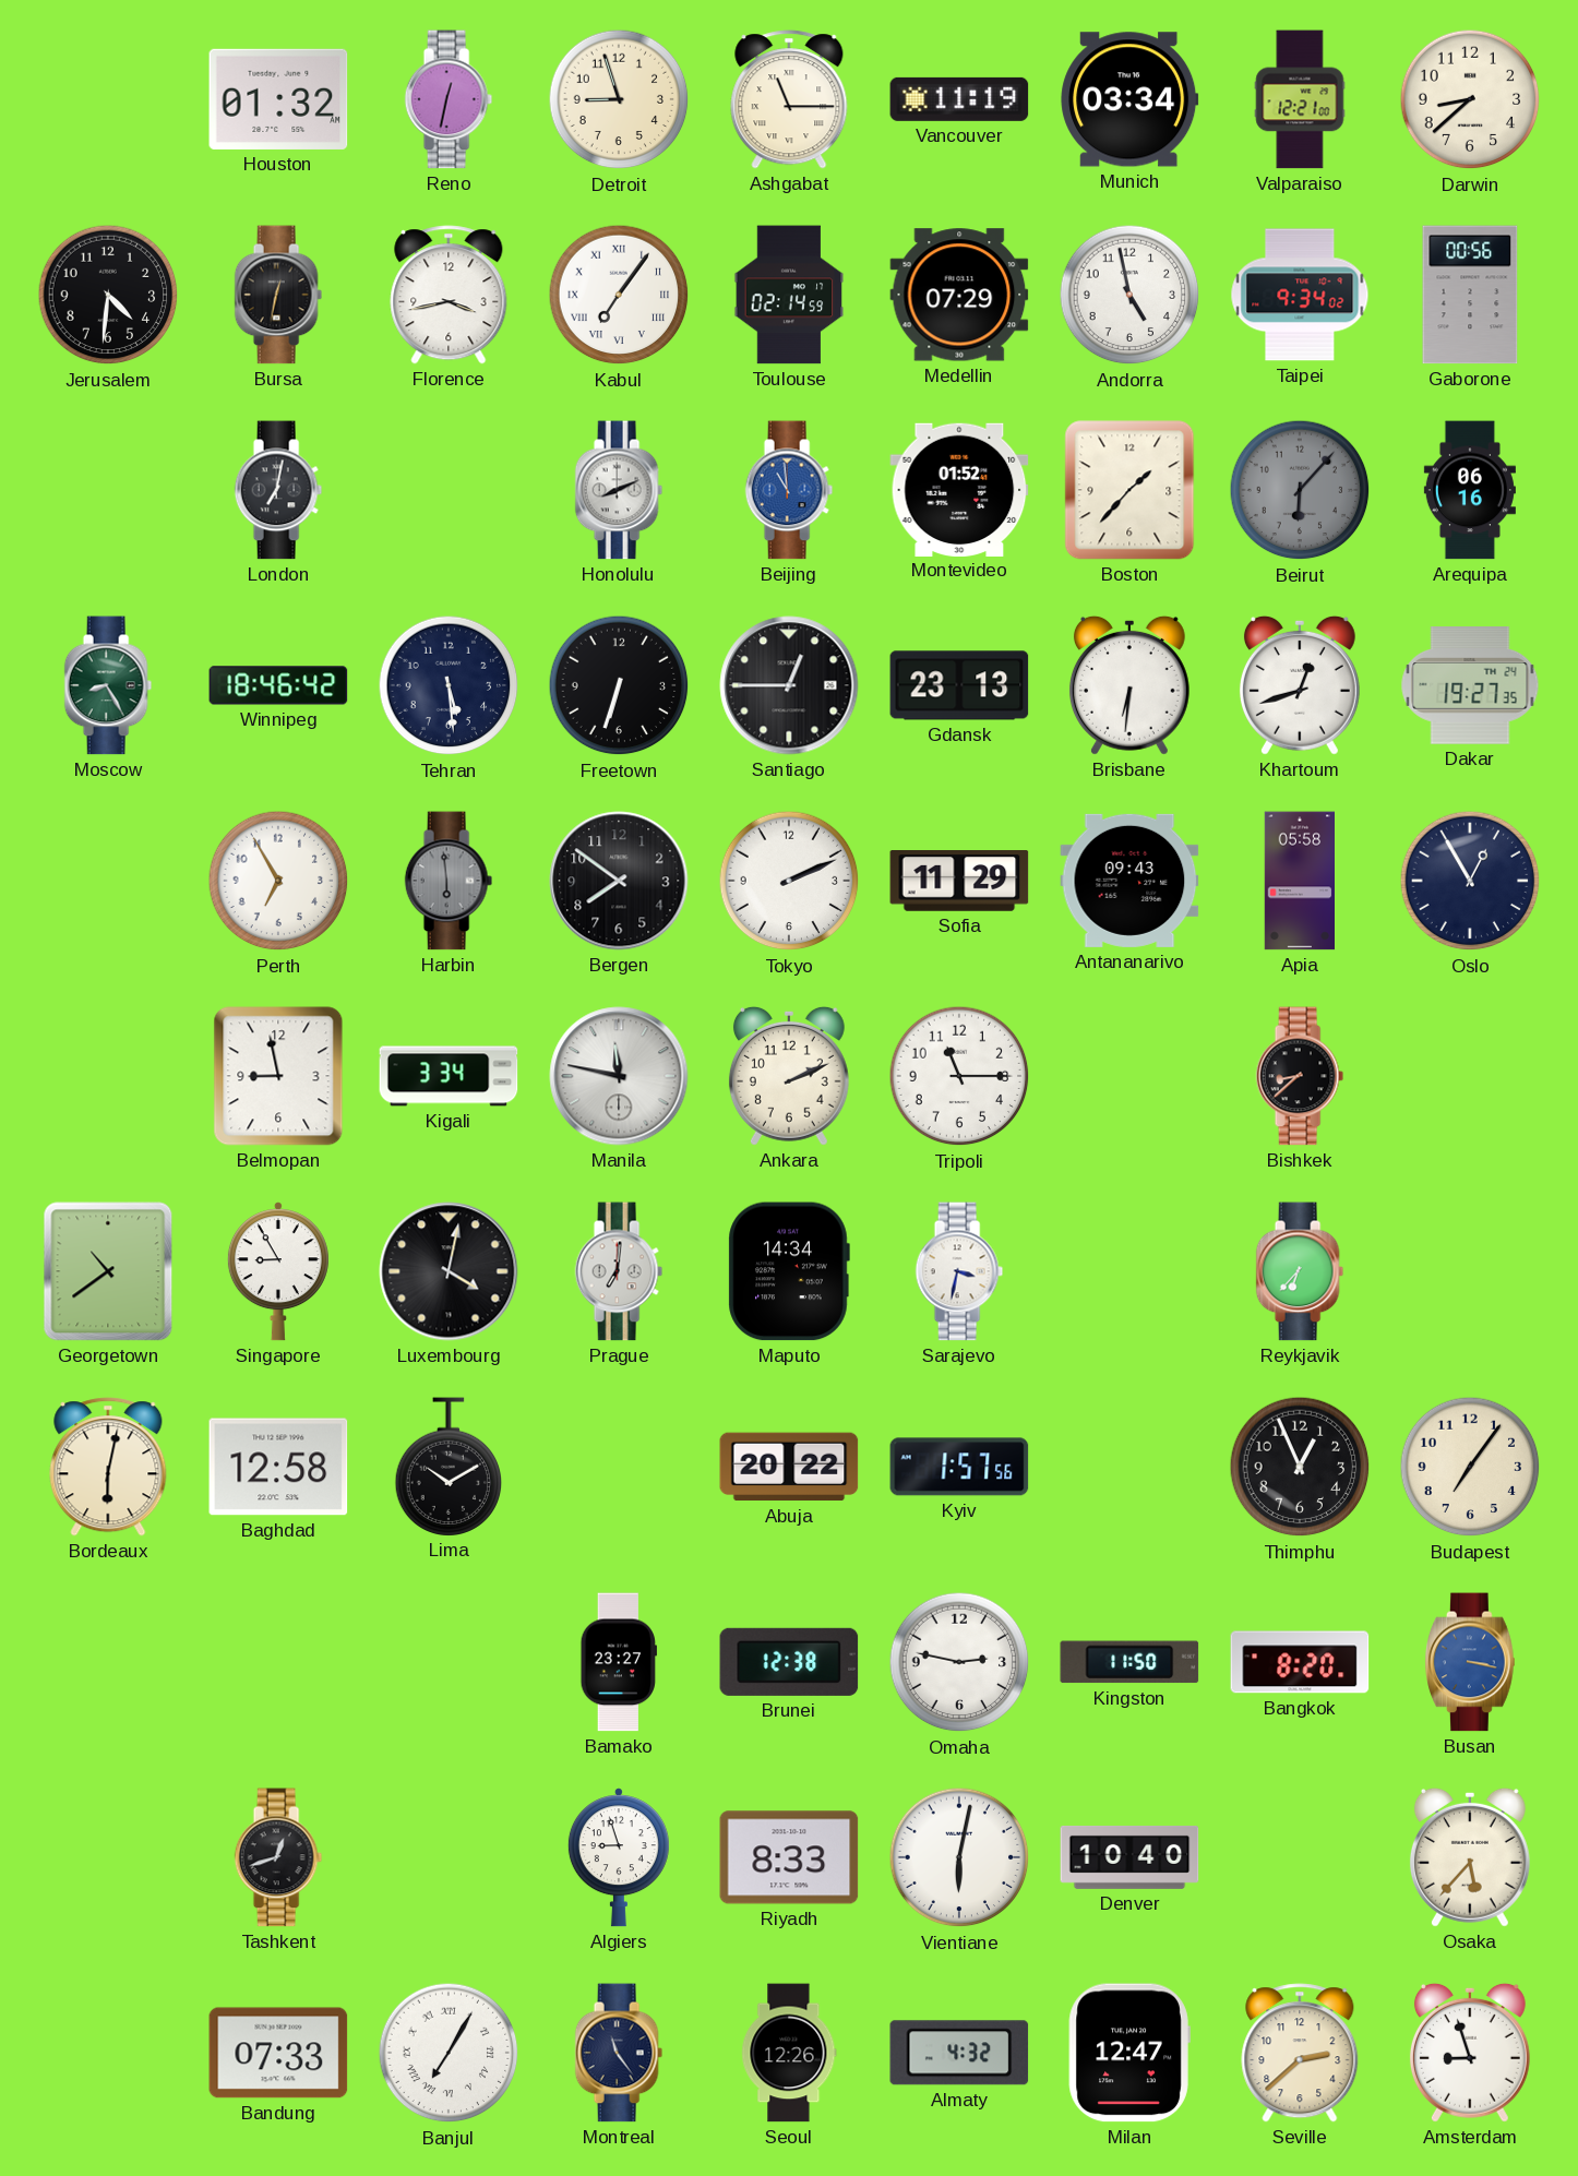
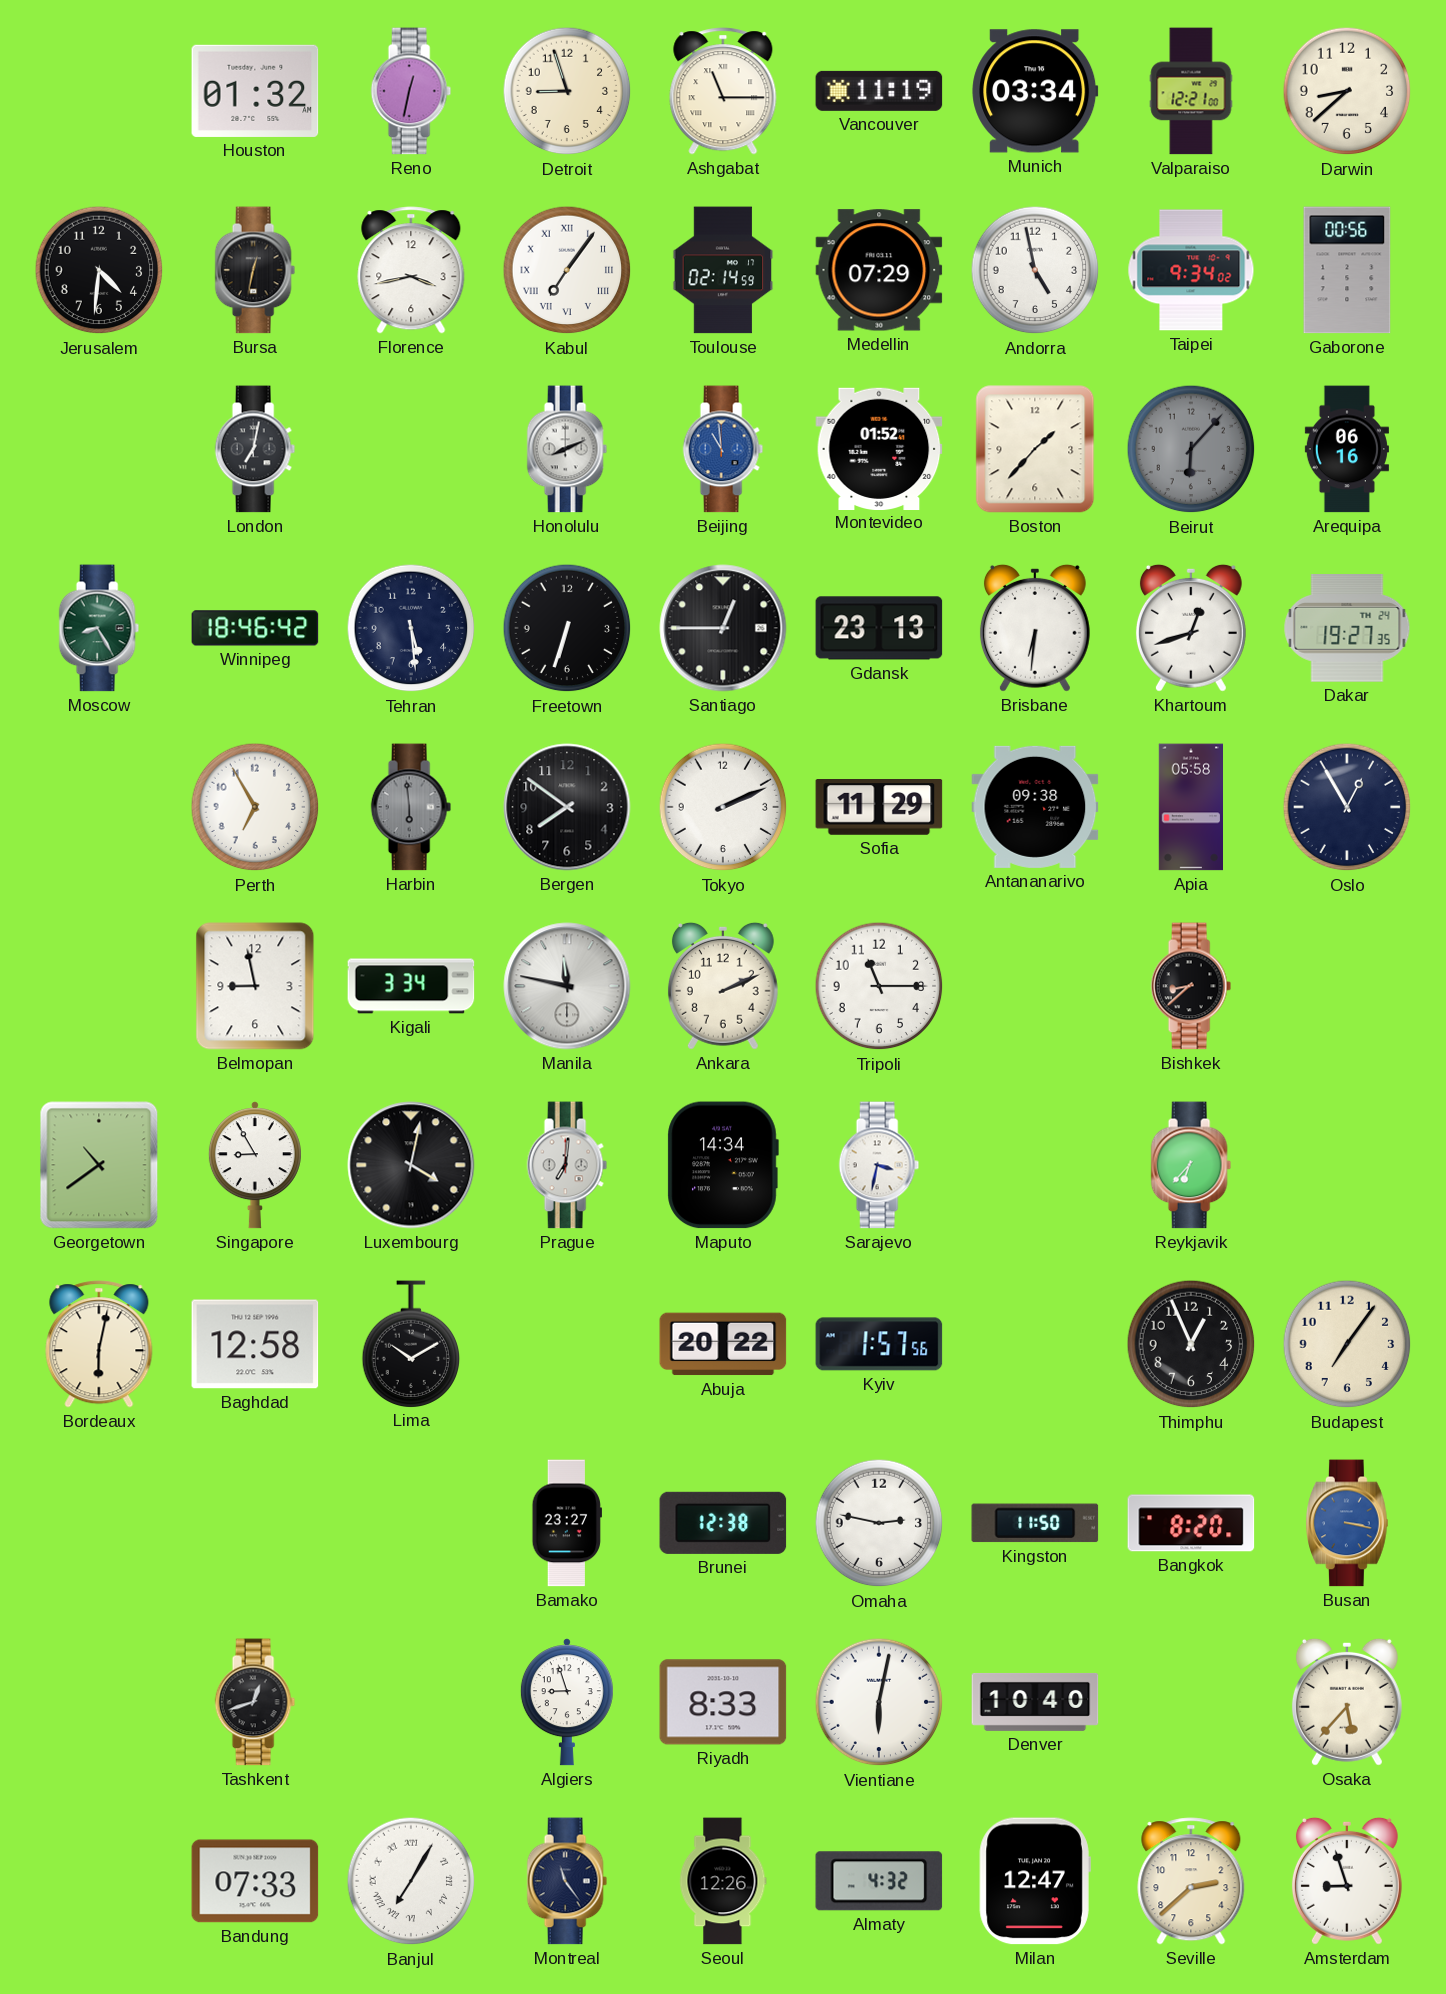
Antananarivo: 09:43 -> 09:38 (1035, 807)
